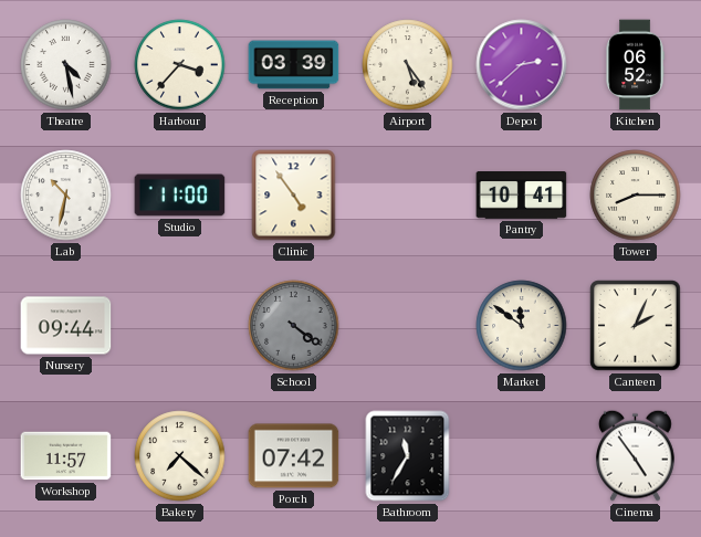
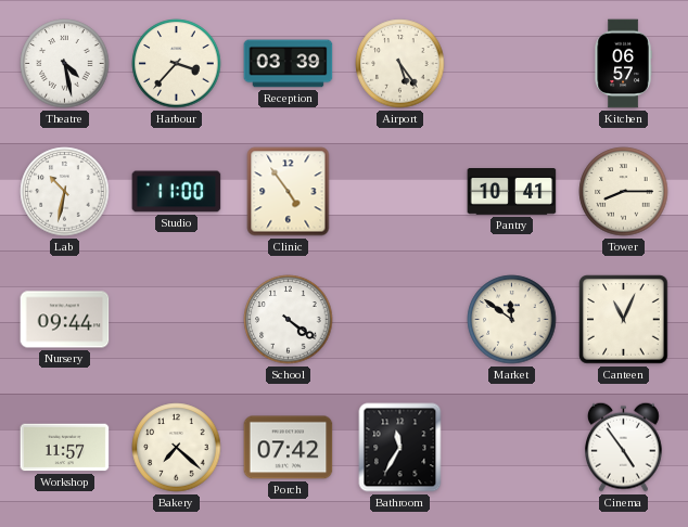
Depot: 2:38 -> none (522, 65)
Kitchen: 06:52 -> 06:57 (623, 64)
School dial: grey -> white (289, 320)
Canteen: 2:04 -> 11:04 (624, 320)
